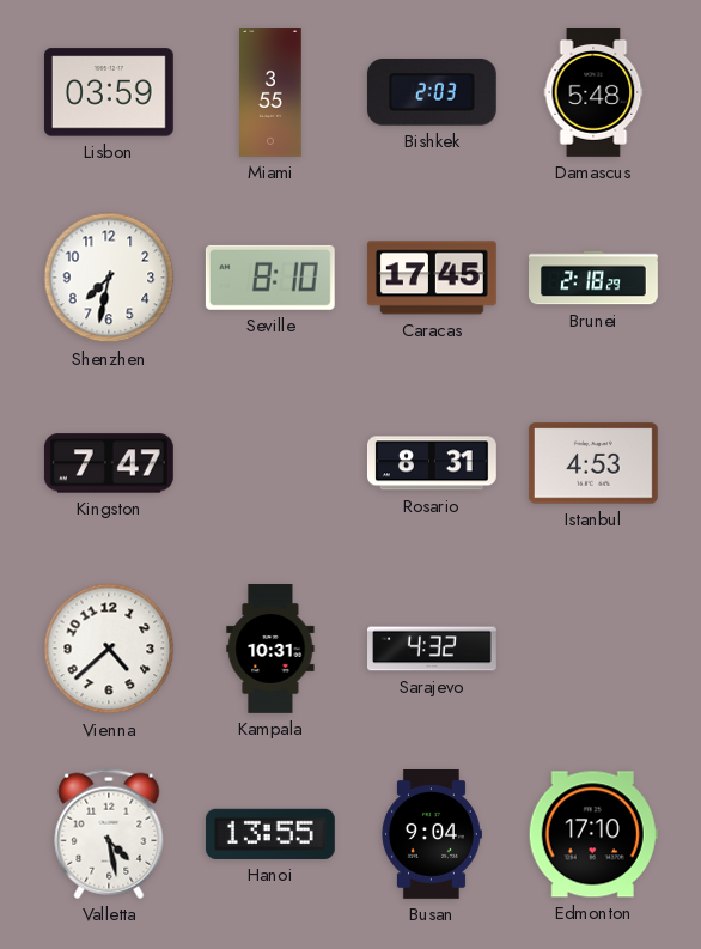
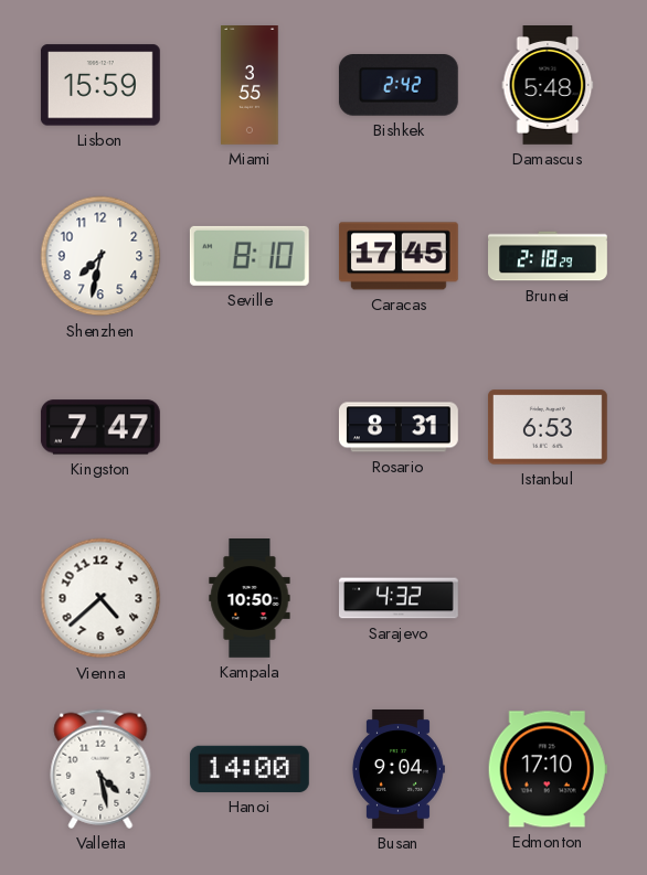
Lisbon: 03:59 -> 15:59 (100, 85)
Bishkek: 2:03 -> 2:42 (399, 86)
Istanbul: 4:53 -> 6:53 (548, 427)
Kampala: 10:31 -> 10:50 (250, 599)
Hanoi: 13:55 -> 14:00 (250, 769)
